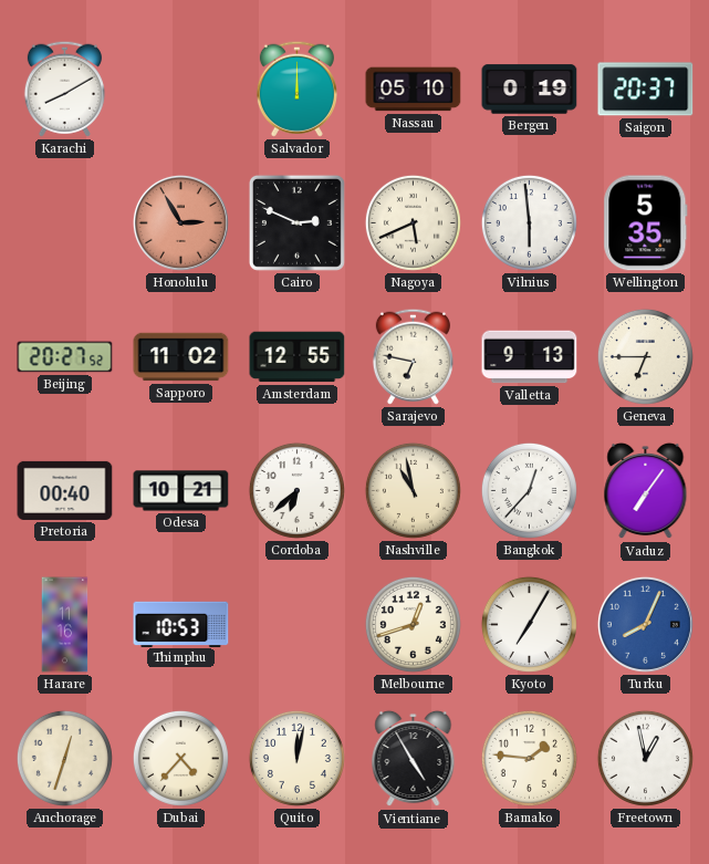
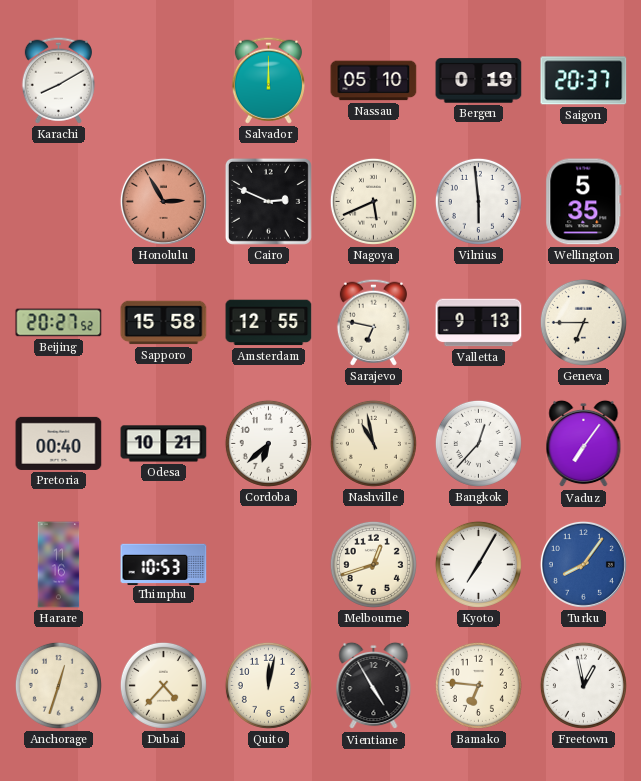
Sapporo: 11:02 -> 15:58 (164, 323)
Turku: 8:04 -> 8:06 (583, 564)
Bamako: 1:46 -> 6:46 (478, 685)
